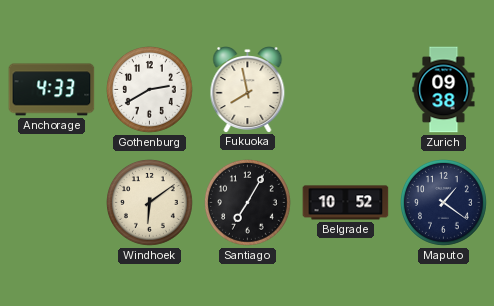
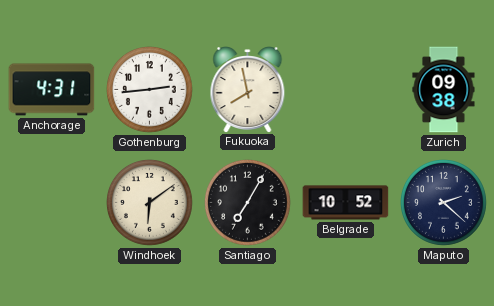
Anchorage: 4:33 -> 4:31 (52, 90)
Gothenburg: 2:40 -> 2:44 (150, 90)
Maputo: 1:21 -> 2:22 (444, 203)
